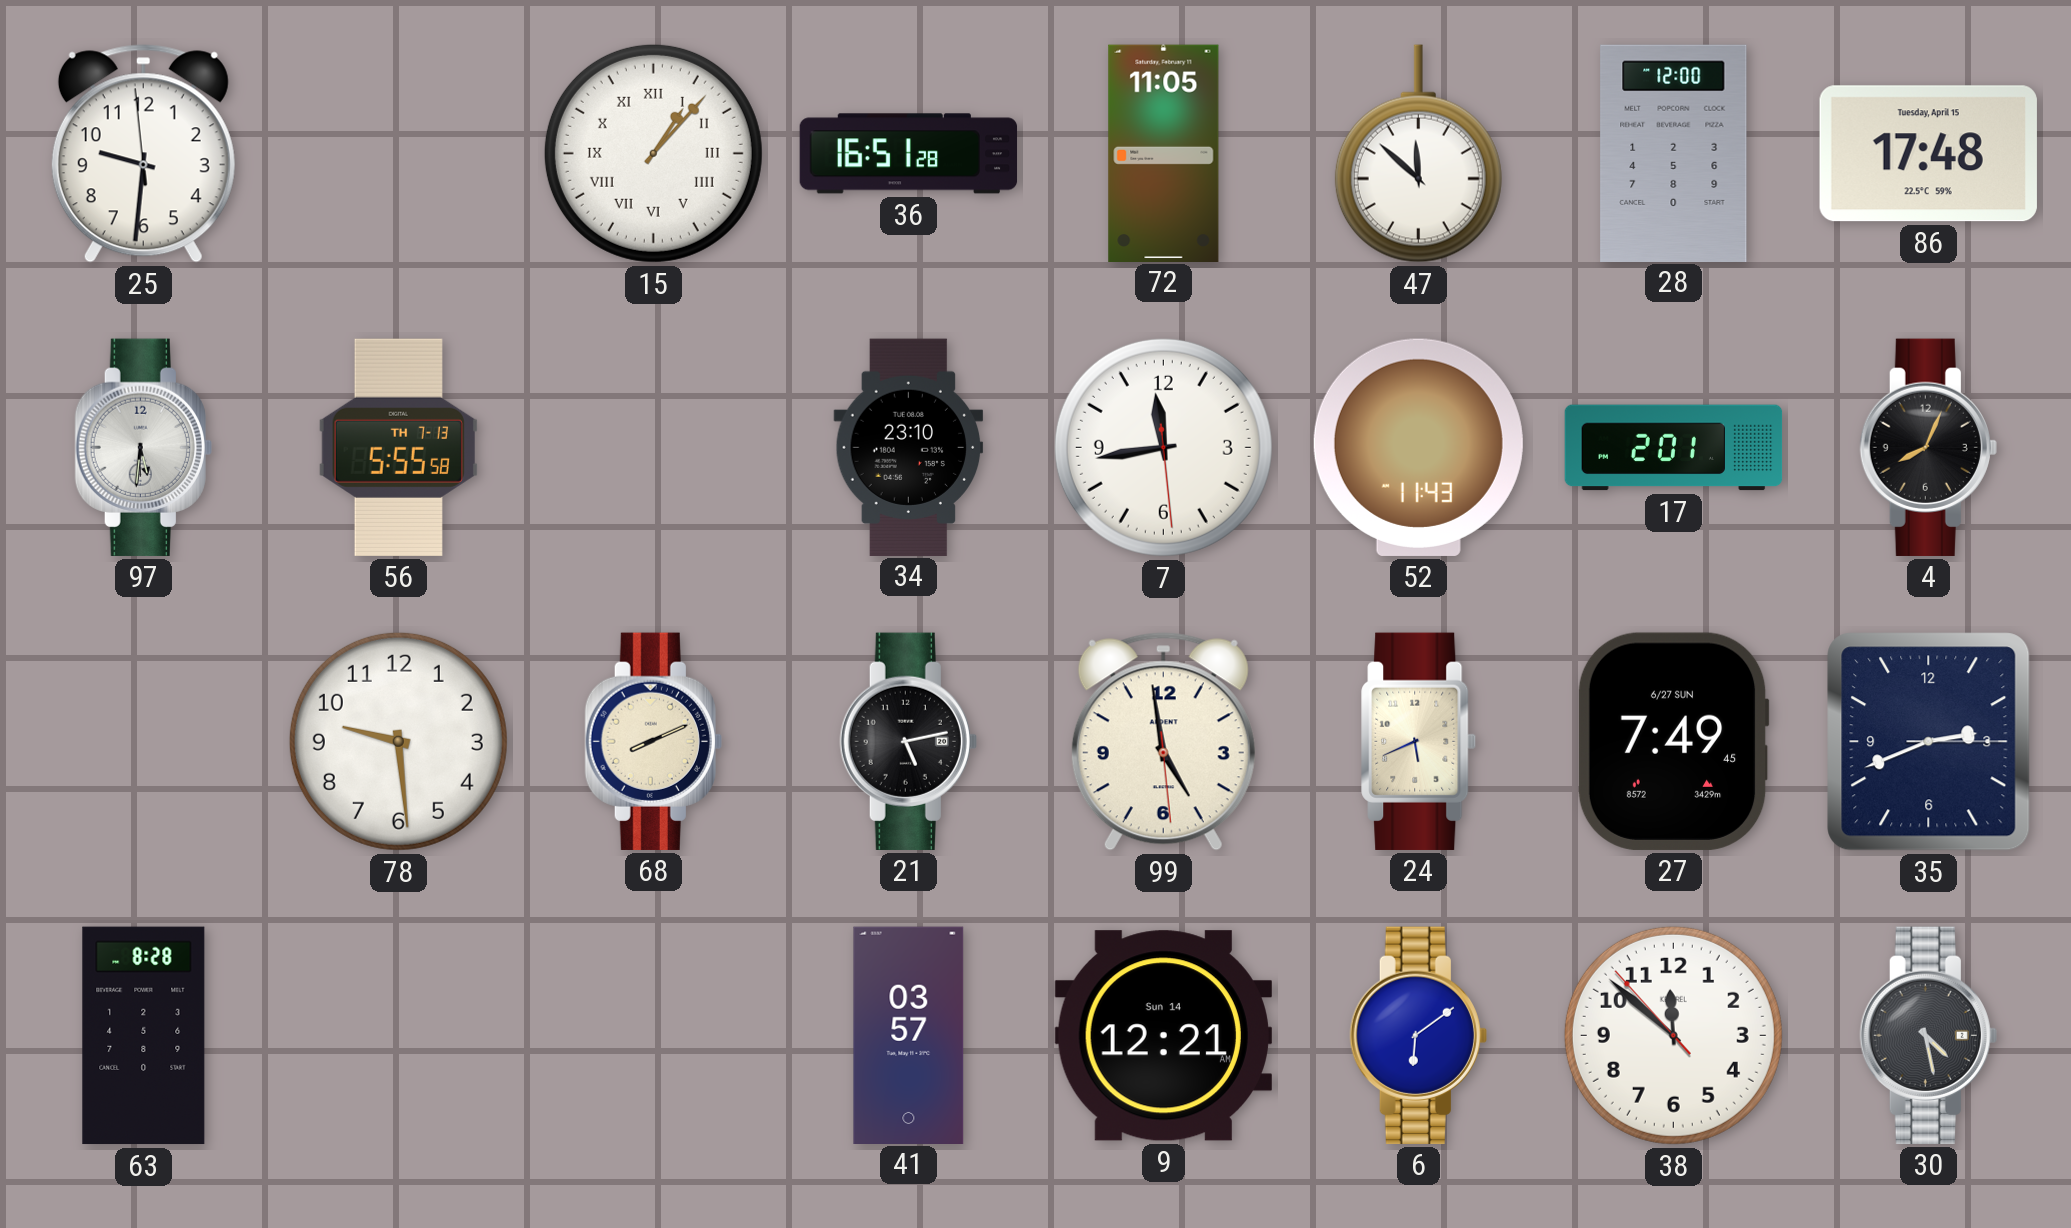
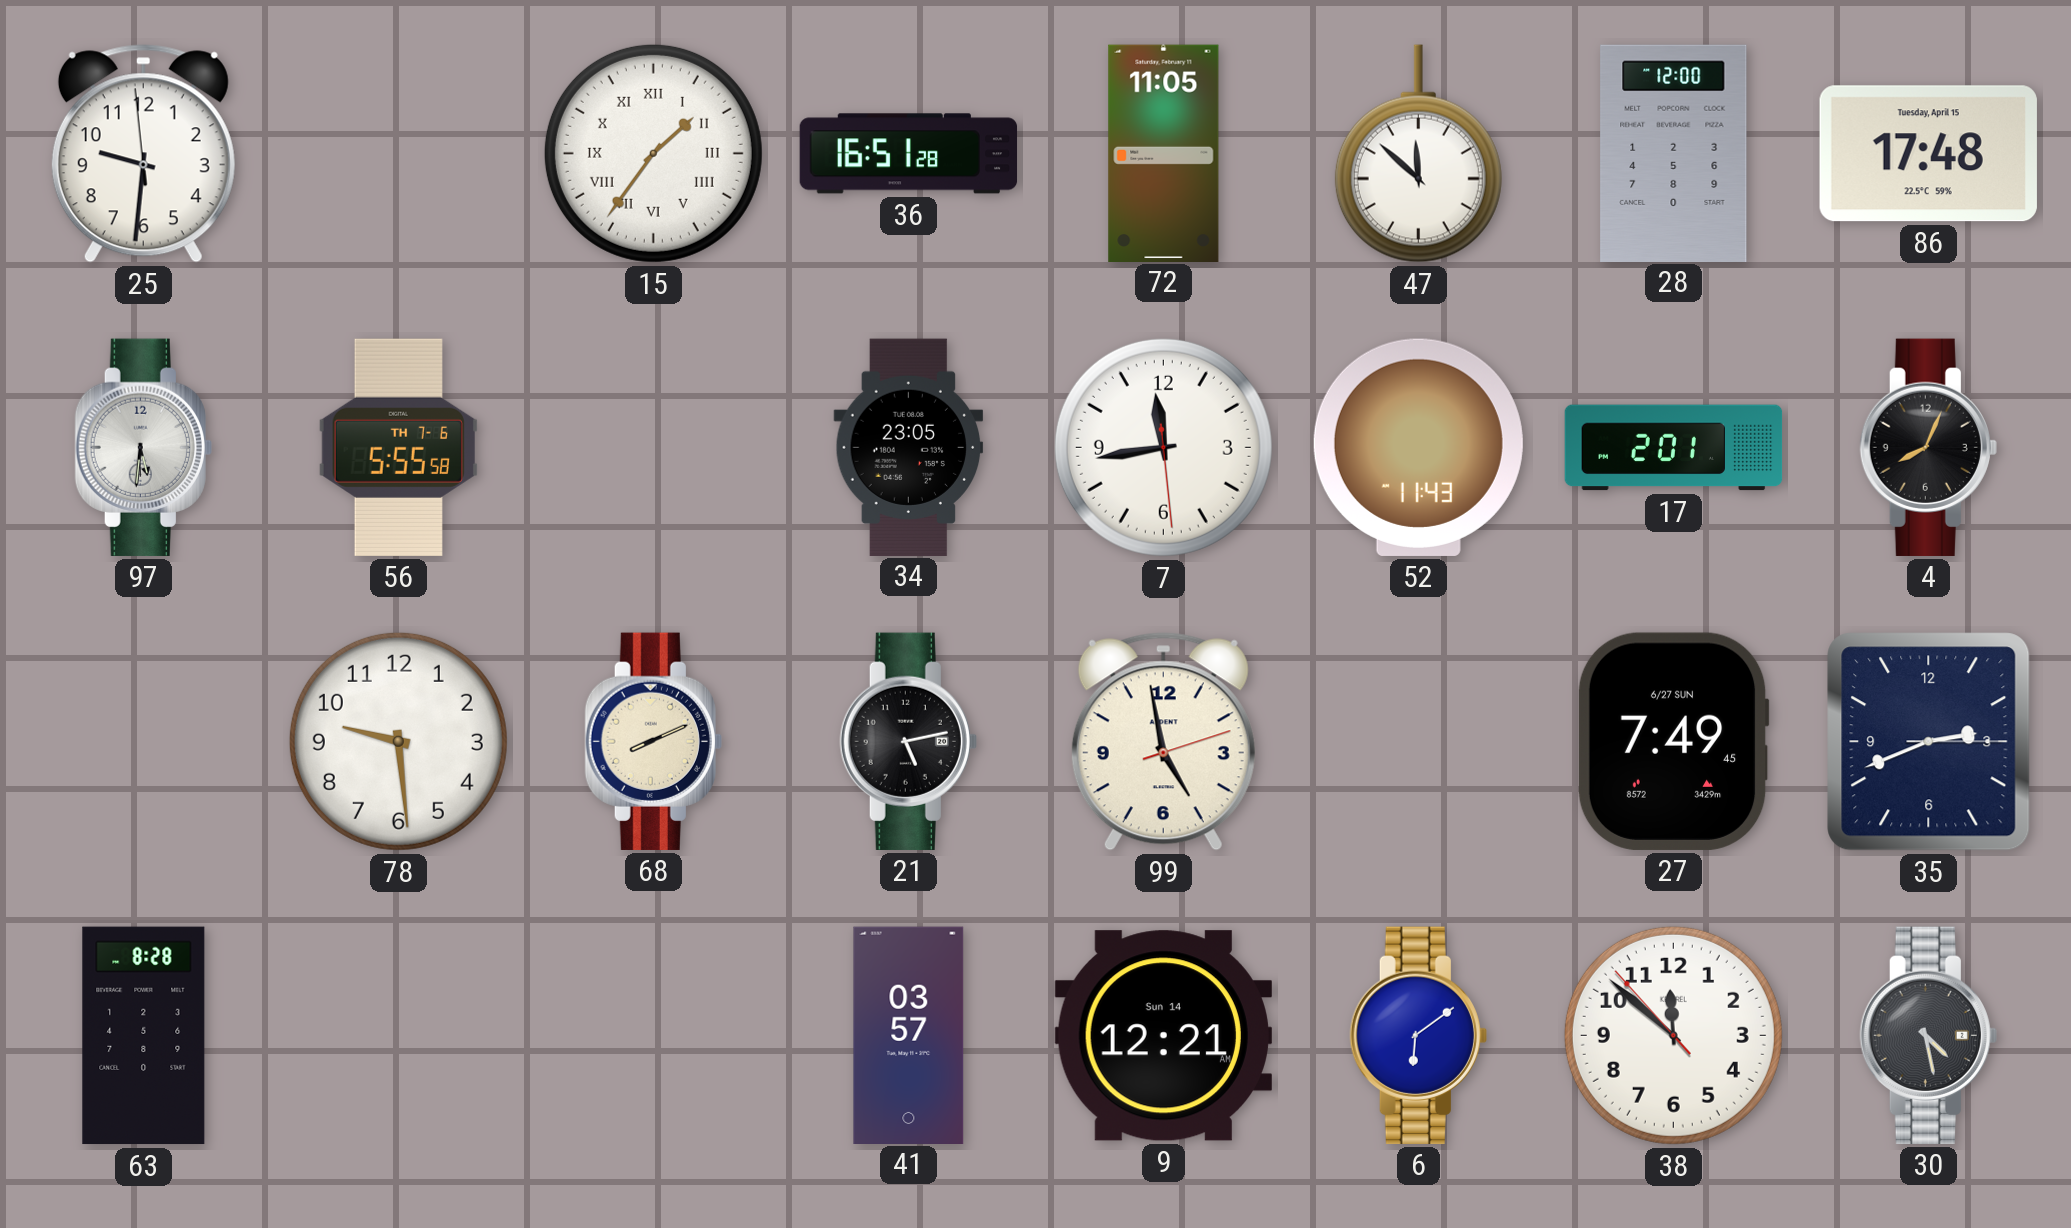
15: 1:07 -> 1:36 (653, 153)
56 date: TH 7-13 -> TH 7-6 (398, 447)
34: 23:10 -> 23:05 (909, 447)
99: 4:58:29 -> 4:58:12 (1163, 742)
24: 5:41 -> none (1419, 741)
